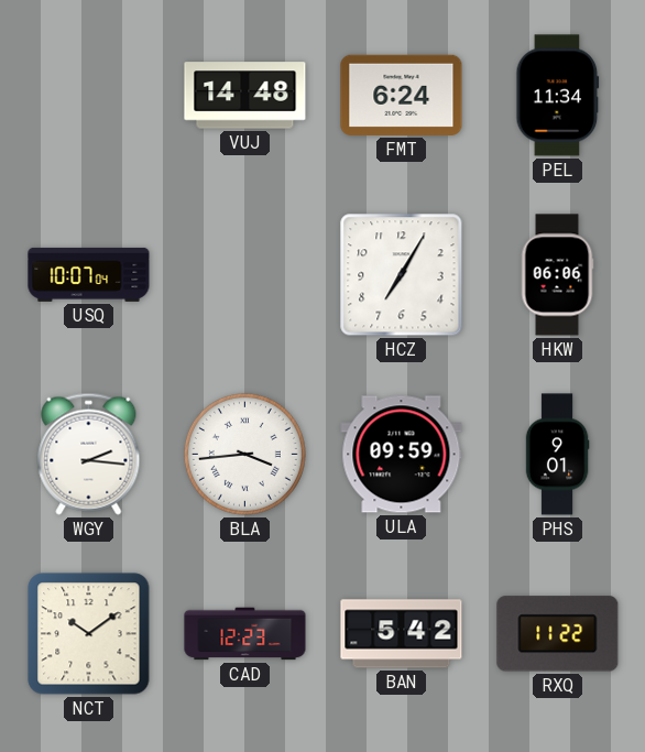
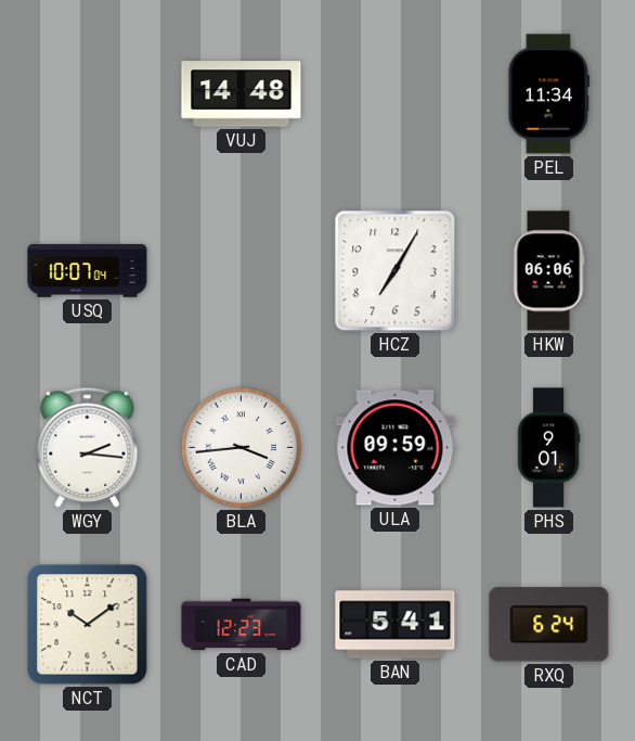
FMT: 6:24 -> none (402, 95)
BAN: 5:42 -> 5:41 (396, 625)
RXQ: 11:22 -> 6:24 (549, 625)
